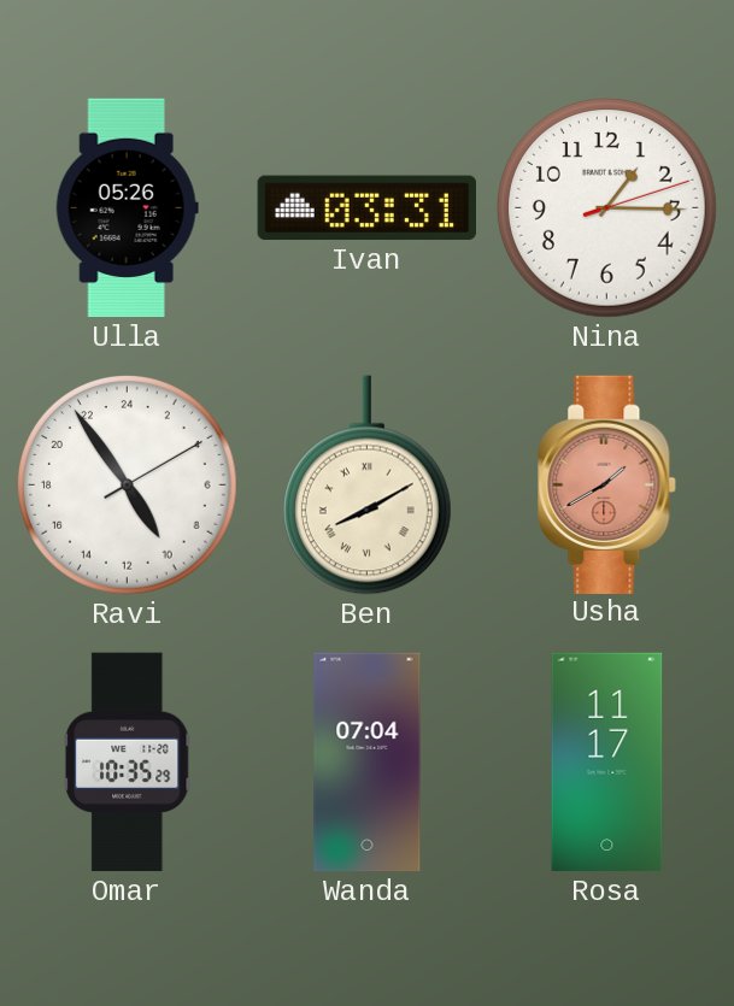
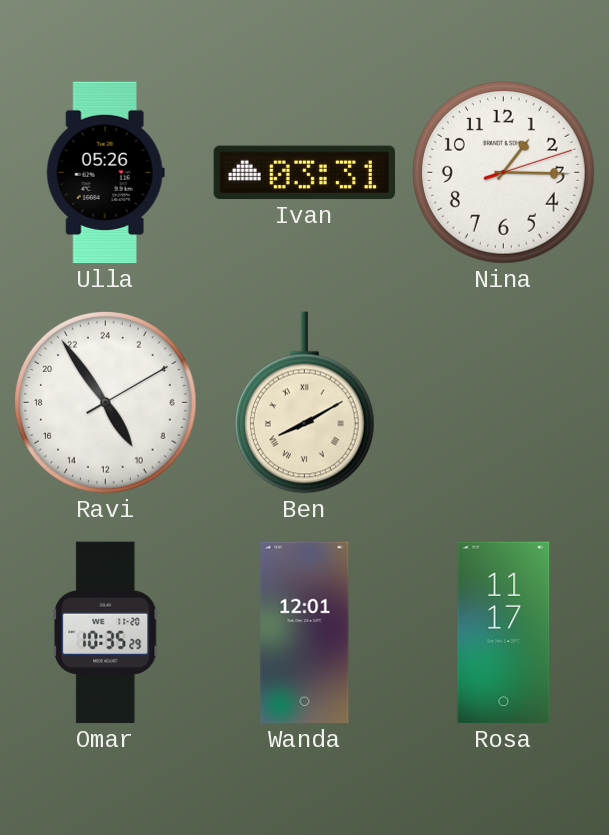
Usha: 1:40 -> none (607, 484)
Wanda: 07:04 -> 12:01 (305, 633)
